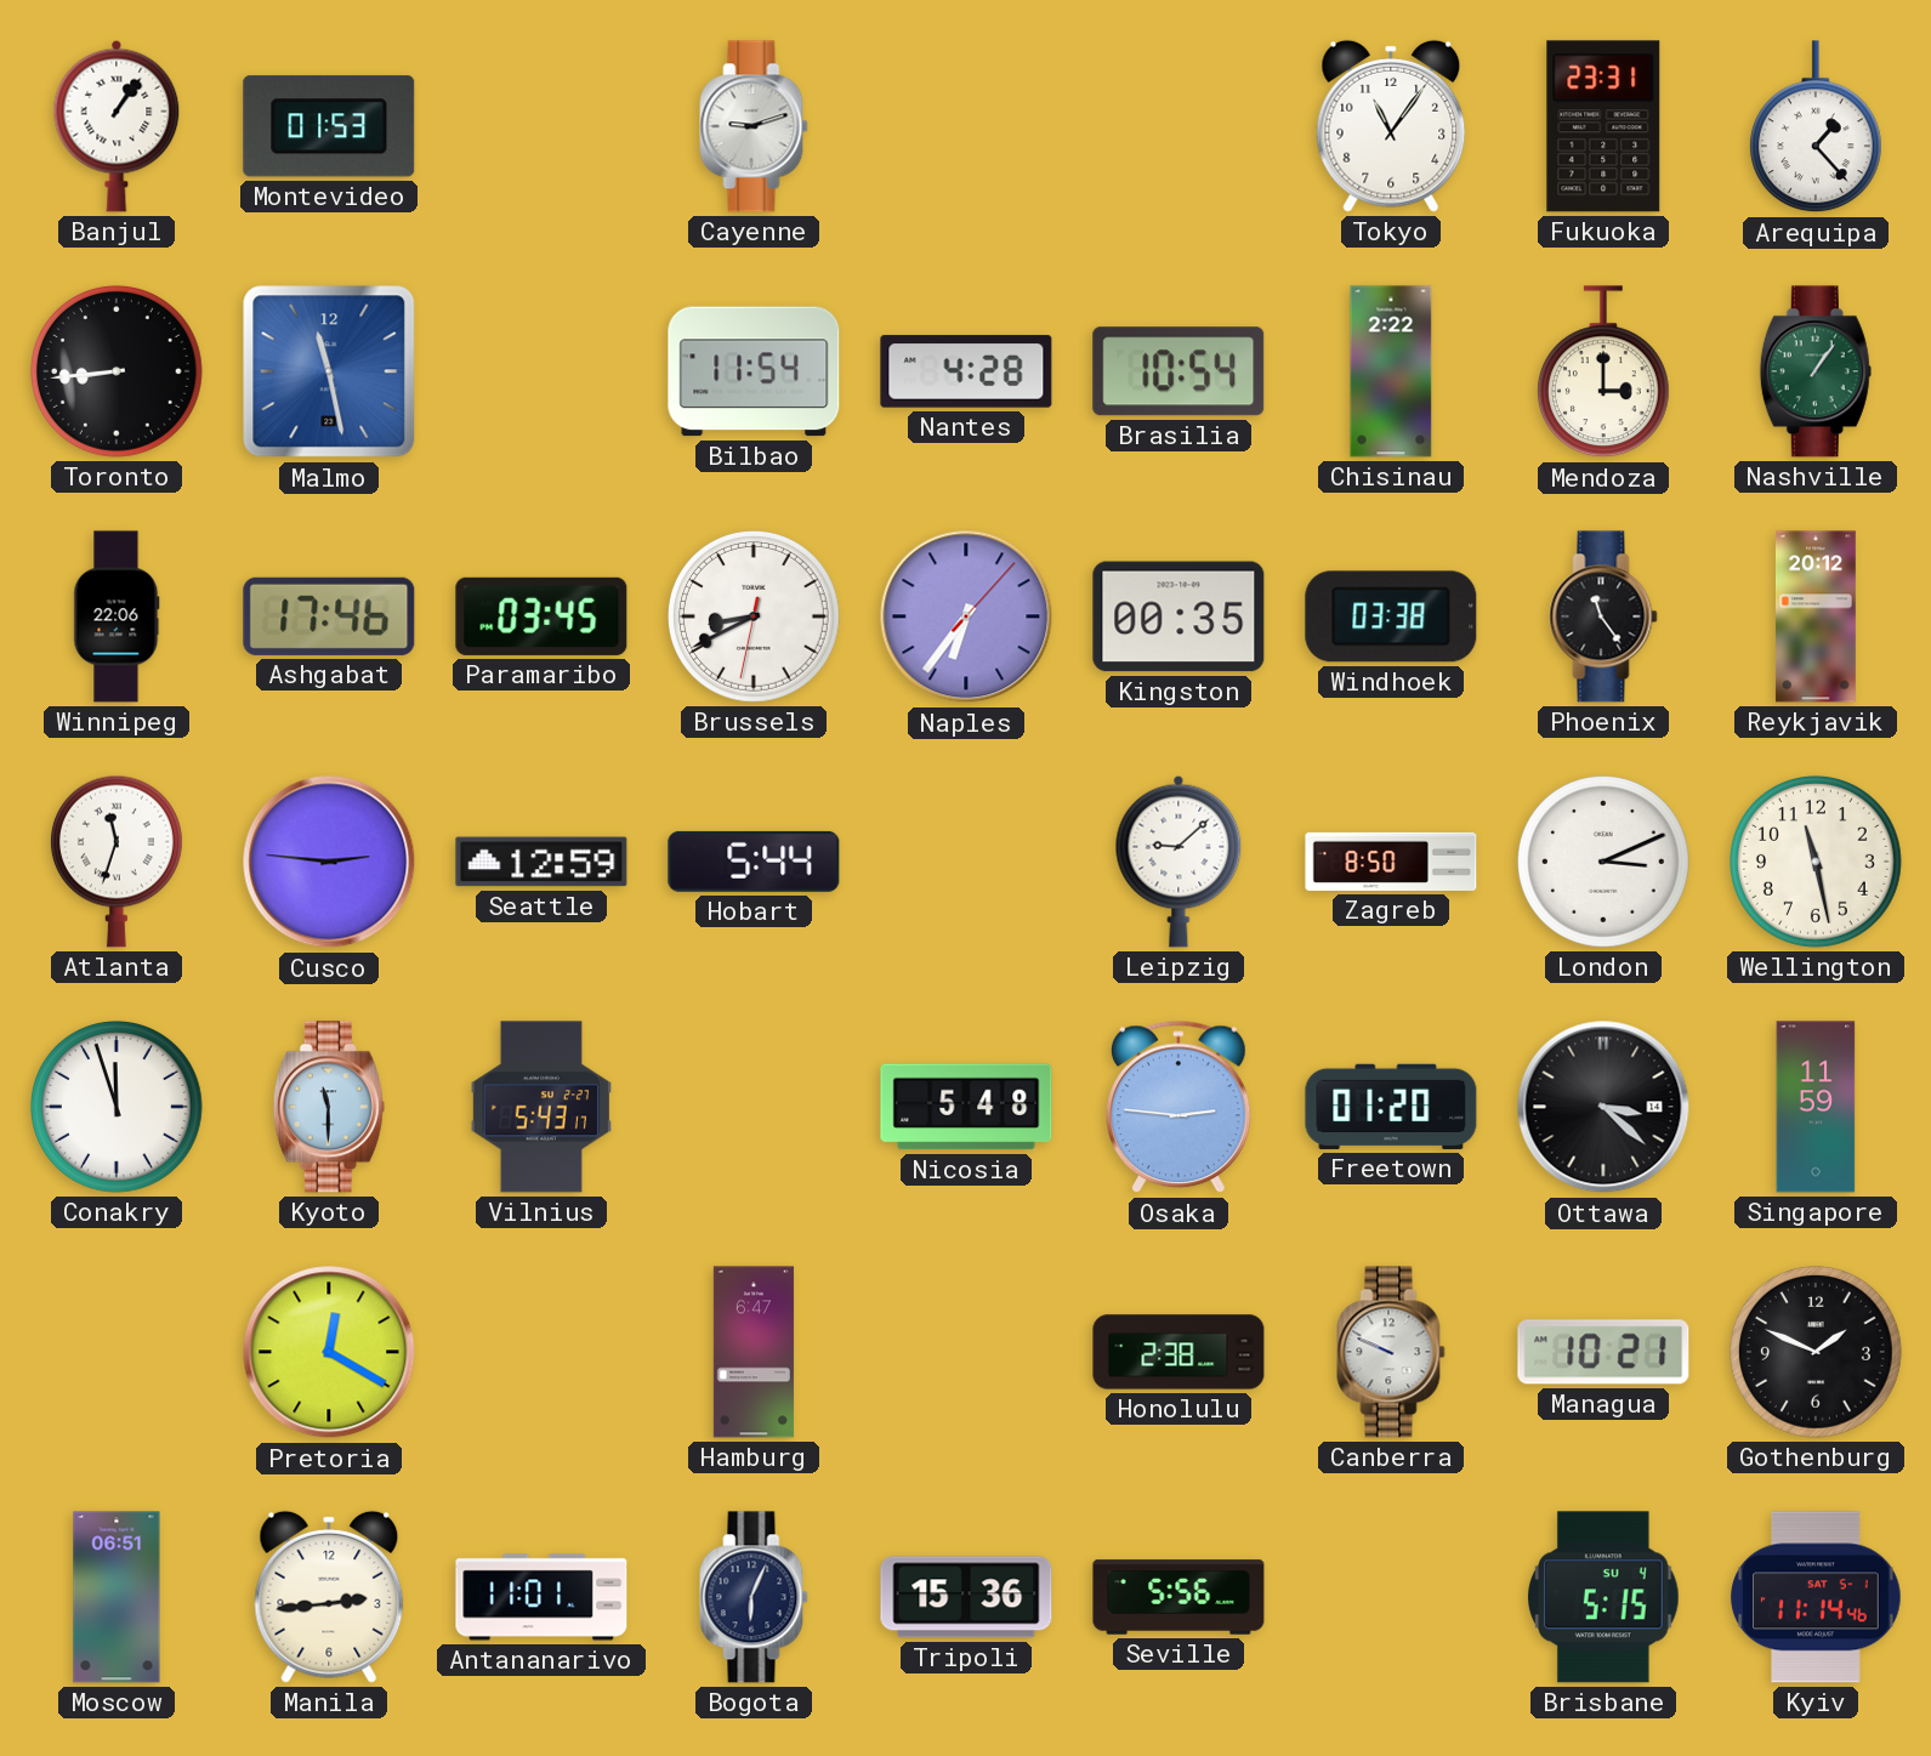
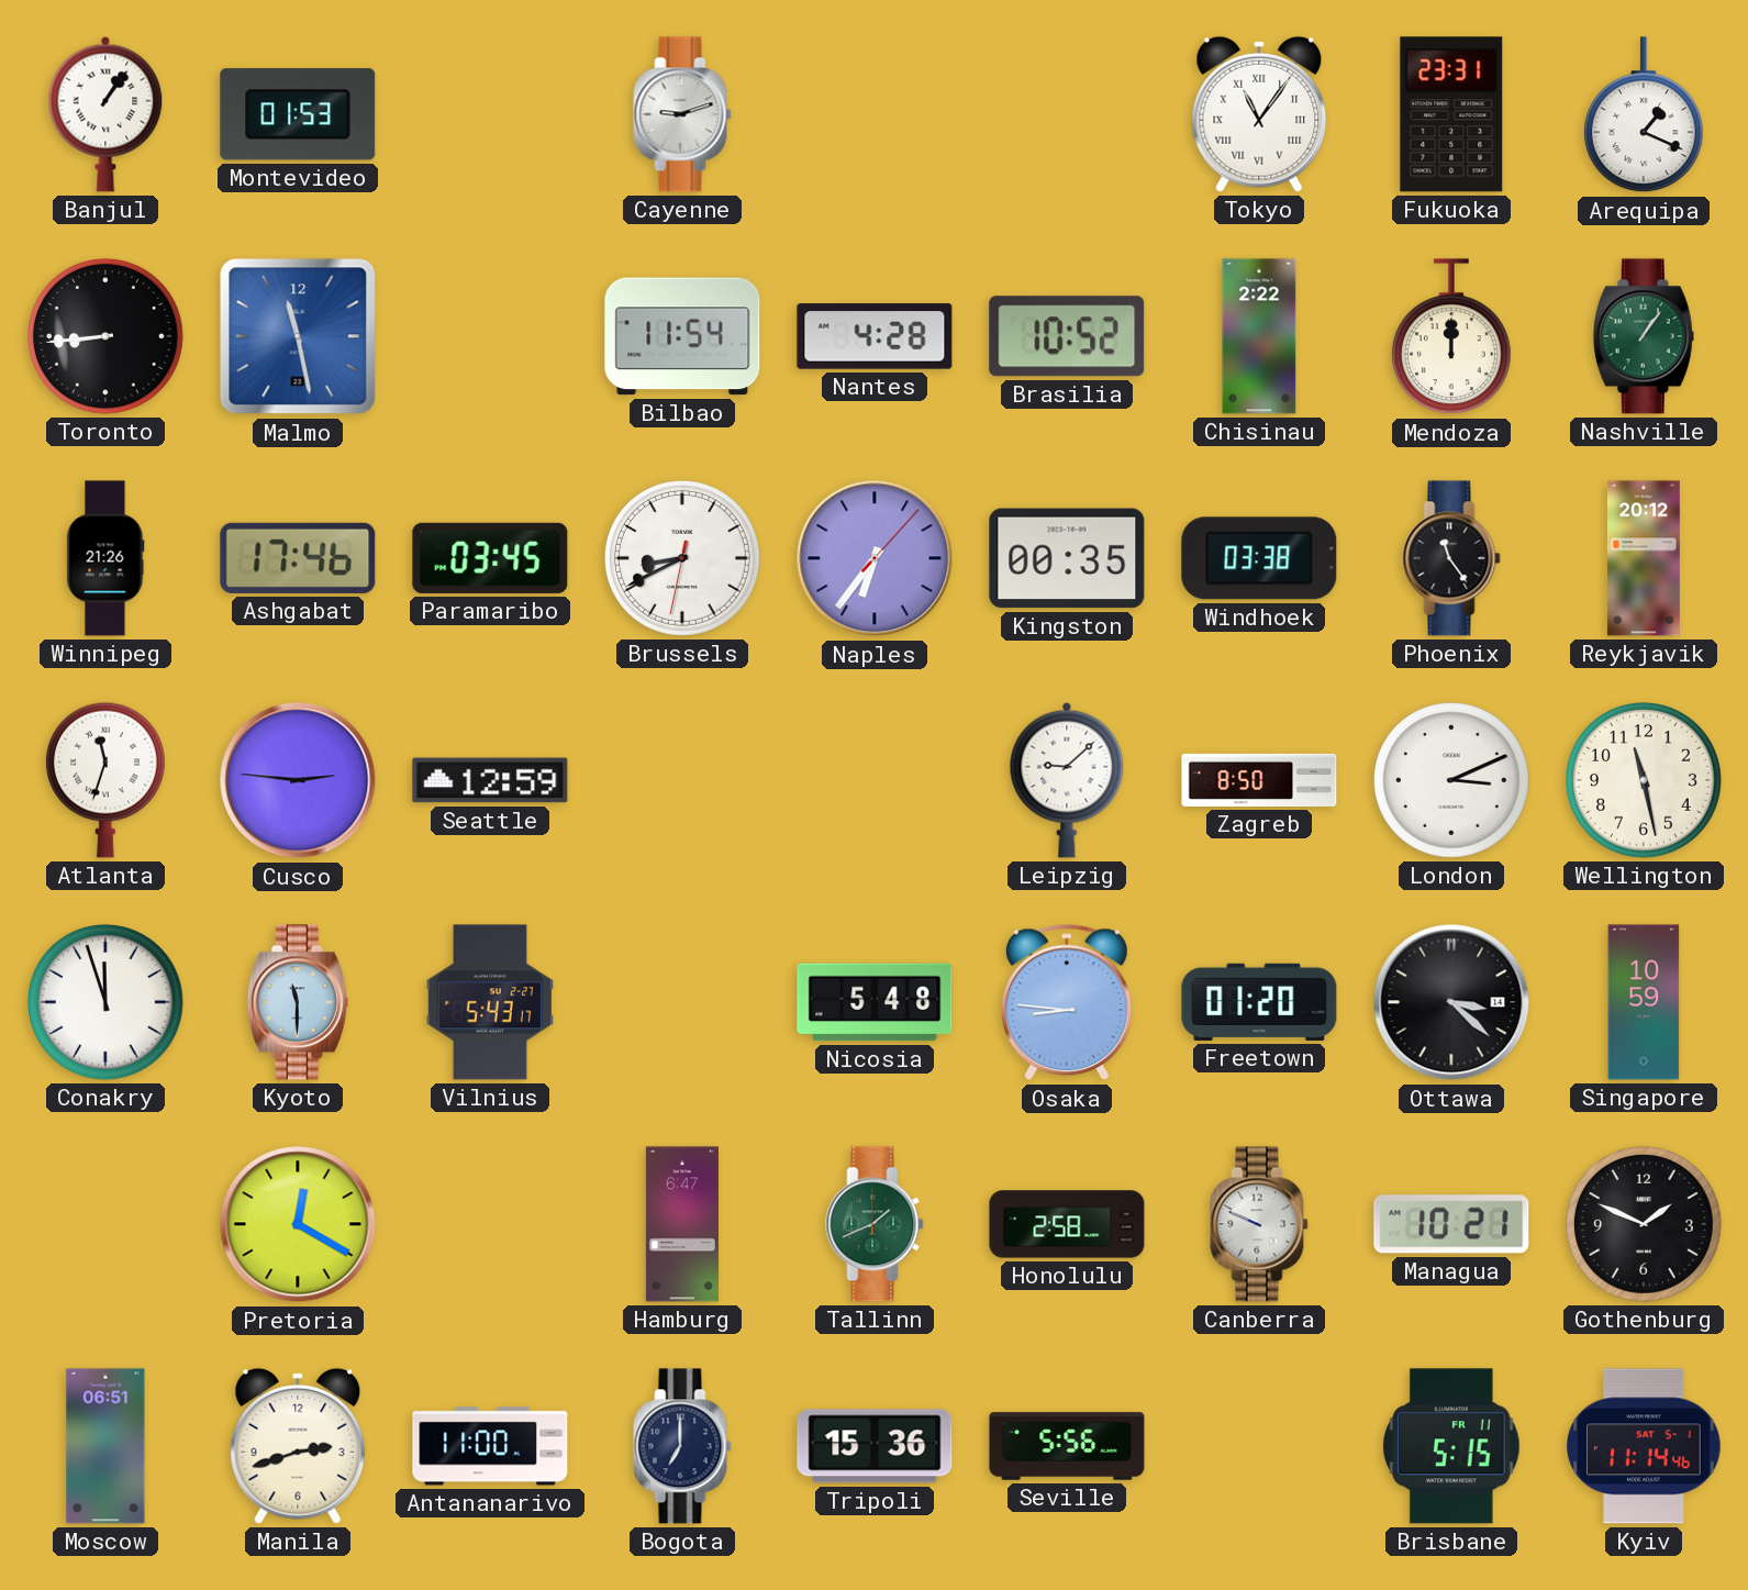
Tokyo numerals: Arabic -> Roman (1259, 114)
Arequipa: 1:23 -> 1:19 (1644, 115)
Brasilia: 10:54 -> 10:52 (1067, 336)
Mendoza: 3:00 -> 12:00 (1451, 337)
Winnipeg: 22:06 -> 21:26 (105, 558)
Hobart: 5:44 -> none (754, 862)
Osaka: 2:46 -> 8:46 (1068, 1002)
Singapore: 11:59 -> 10:59 (1644, 1002)
Tallinn: none -> 1:41 (875, 1224)
Honolulu: 2:38 -> 2:58 (1067, 1224)
Manila: 2:44 -> 2:42 (298, 1446)
Antananarivo: 11:01 -> 11:00 (490, 1446)
Bogota: 6:04 -> 7:00 (682, 1446)
Brisbane date: SU 4 -> FR 11 (1452, 1446)
